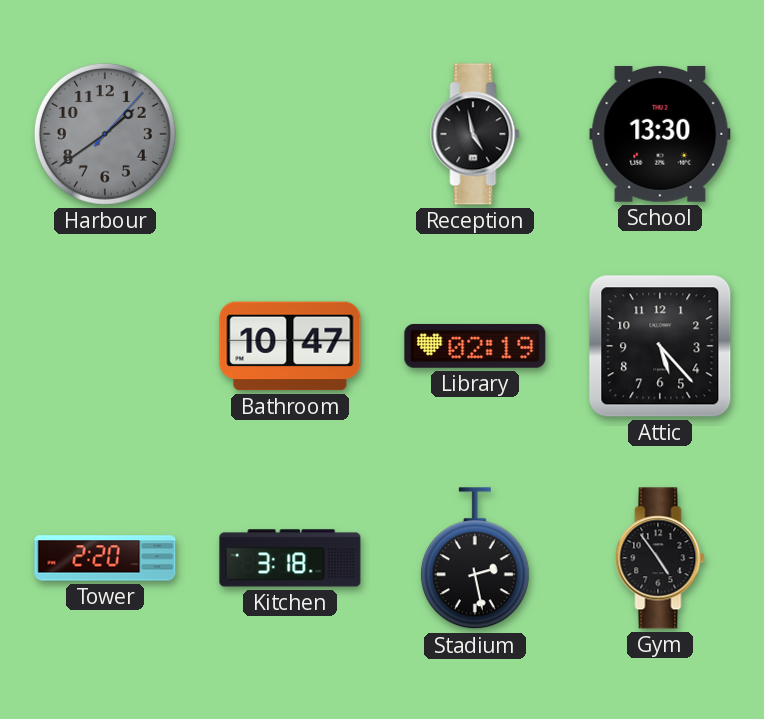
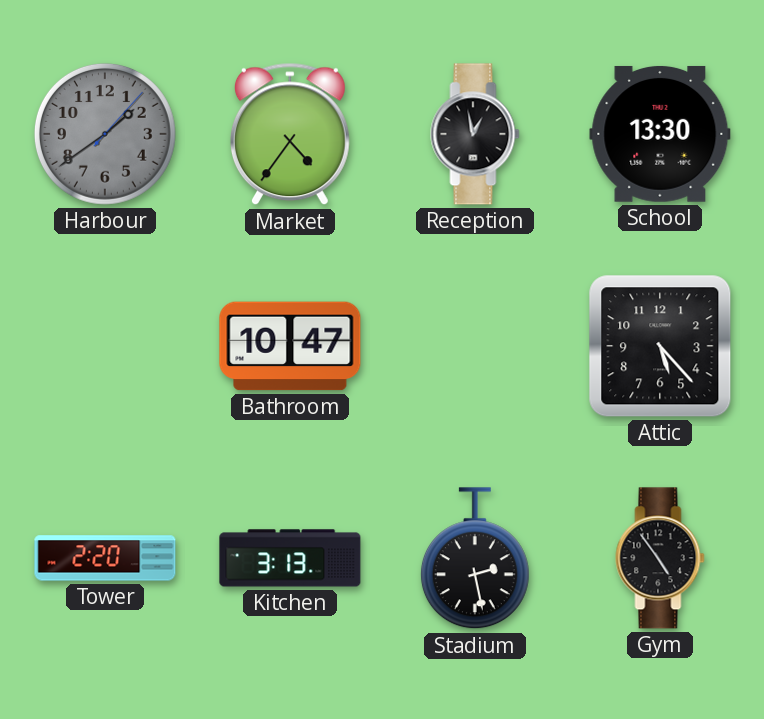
Market: none -> 4:36 (290, 134)
Reception: 4:58 -> 12:58 (475, 134)
Library: 02:19 -> none (475, 346)
Kitchen: 3:18 -> 3:13 (290, 558)
